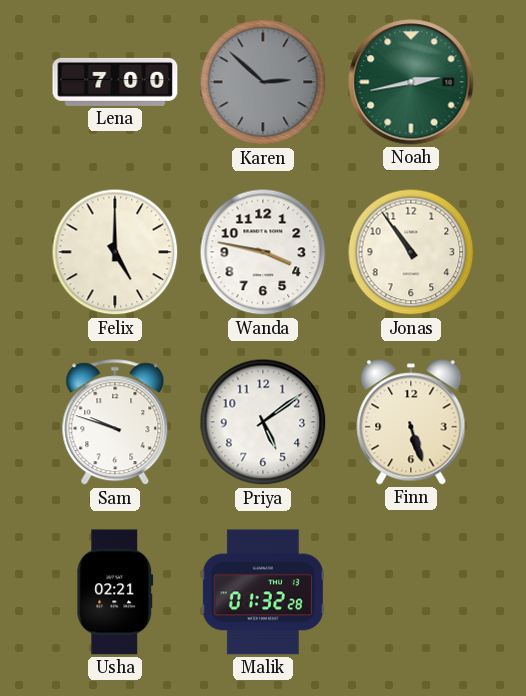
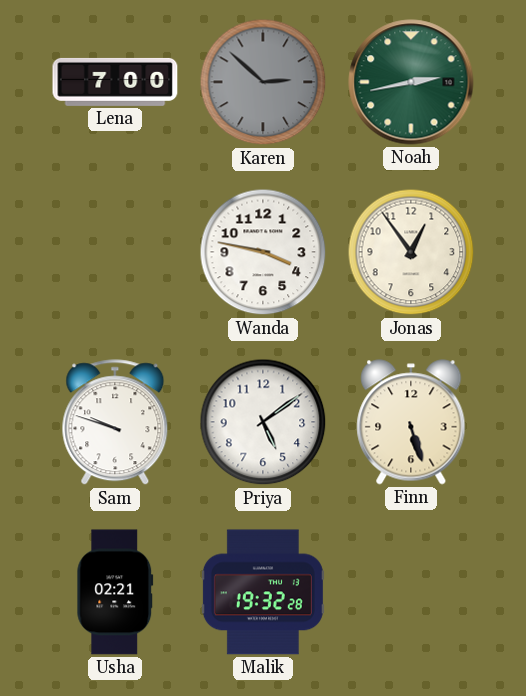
Felix: 5:00 -> none (115, 252)
Jonas: 10:54 -> 12:54 (411, 252)
Malik: 01:32 -> 19:32 (263, 592)
